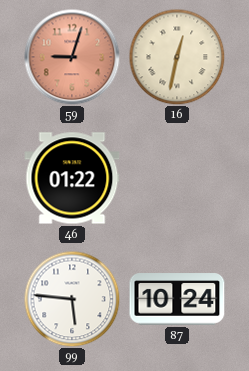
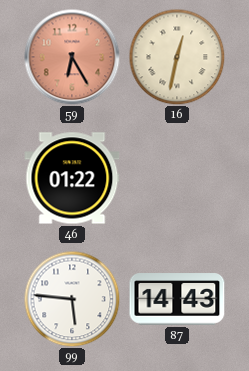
59: 9:03 -> 6:25 (72, 57)
87: 10:24 -> 14:43 (177, 299)
